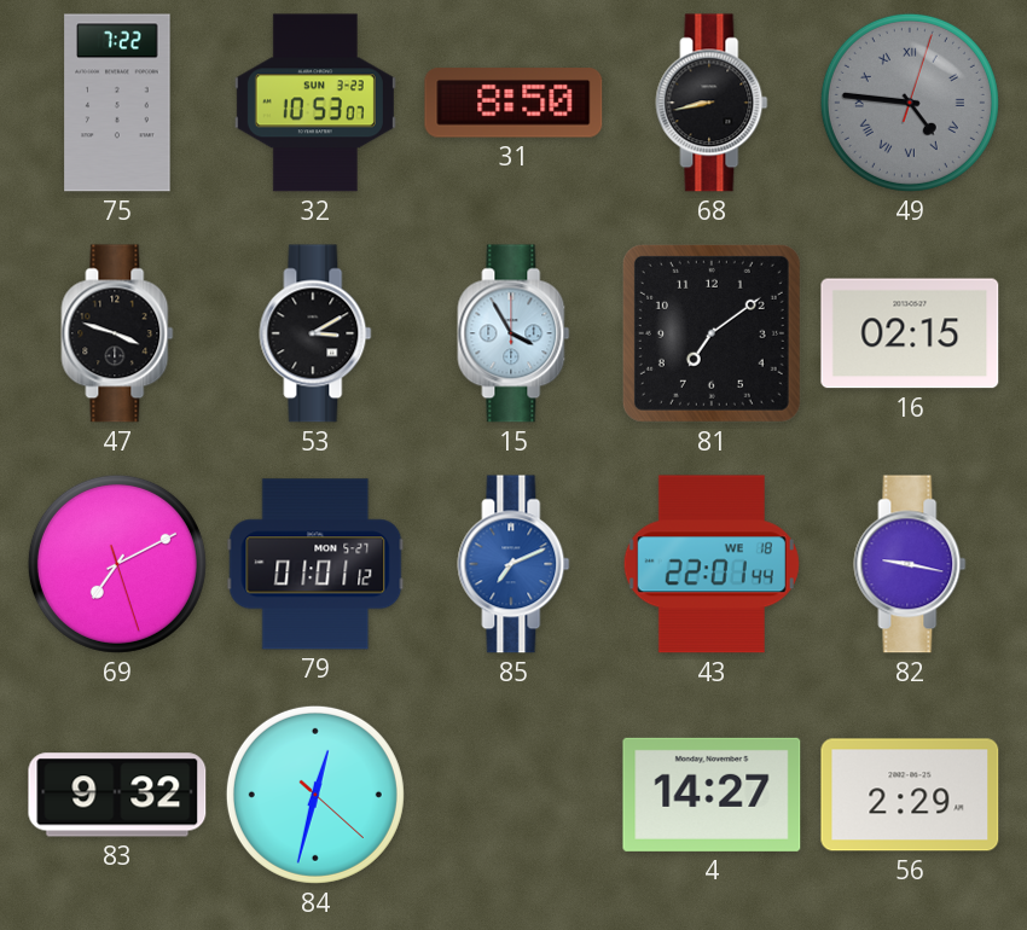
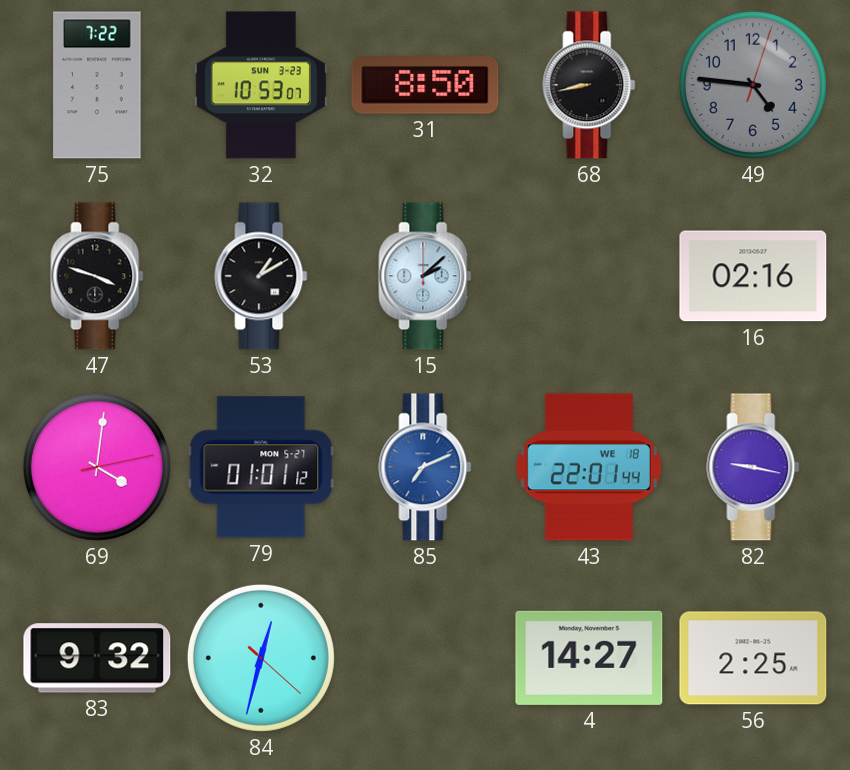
49 numerals: Roman -> Arabic (753, 85)
53: 3:10 -> 1:10 (261, 276)
15: 3:55 -> 2:08 (425, 276)
81: 7:09 -> none (712, 333)
16: 02:15 -> 02:16 (753, 276)
69: 7:10 -> 4:01 (97, 467)
56: 2:29 -> 2:25 (753, 658)
